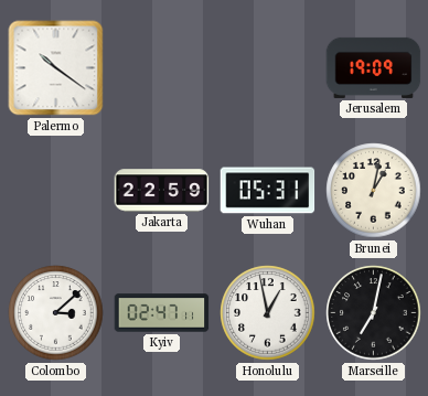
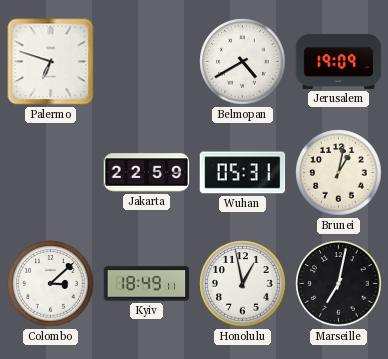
Palermo: 10:21 -> 6:48 (51, 62)
Belmopan: none -> 4:40 (243, 62)
Kyiv: 02:47 -> 18:49 (147, 284)
